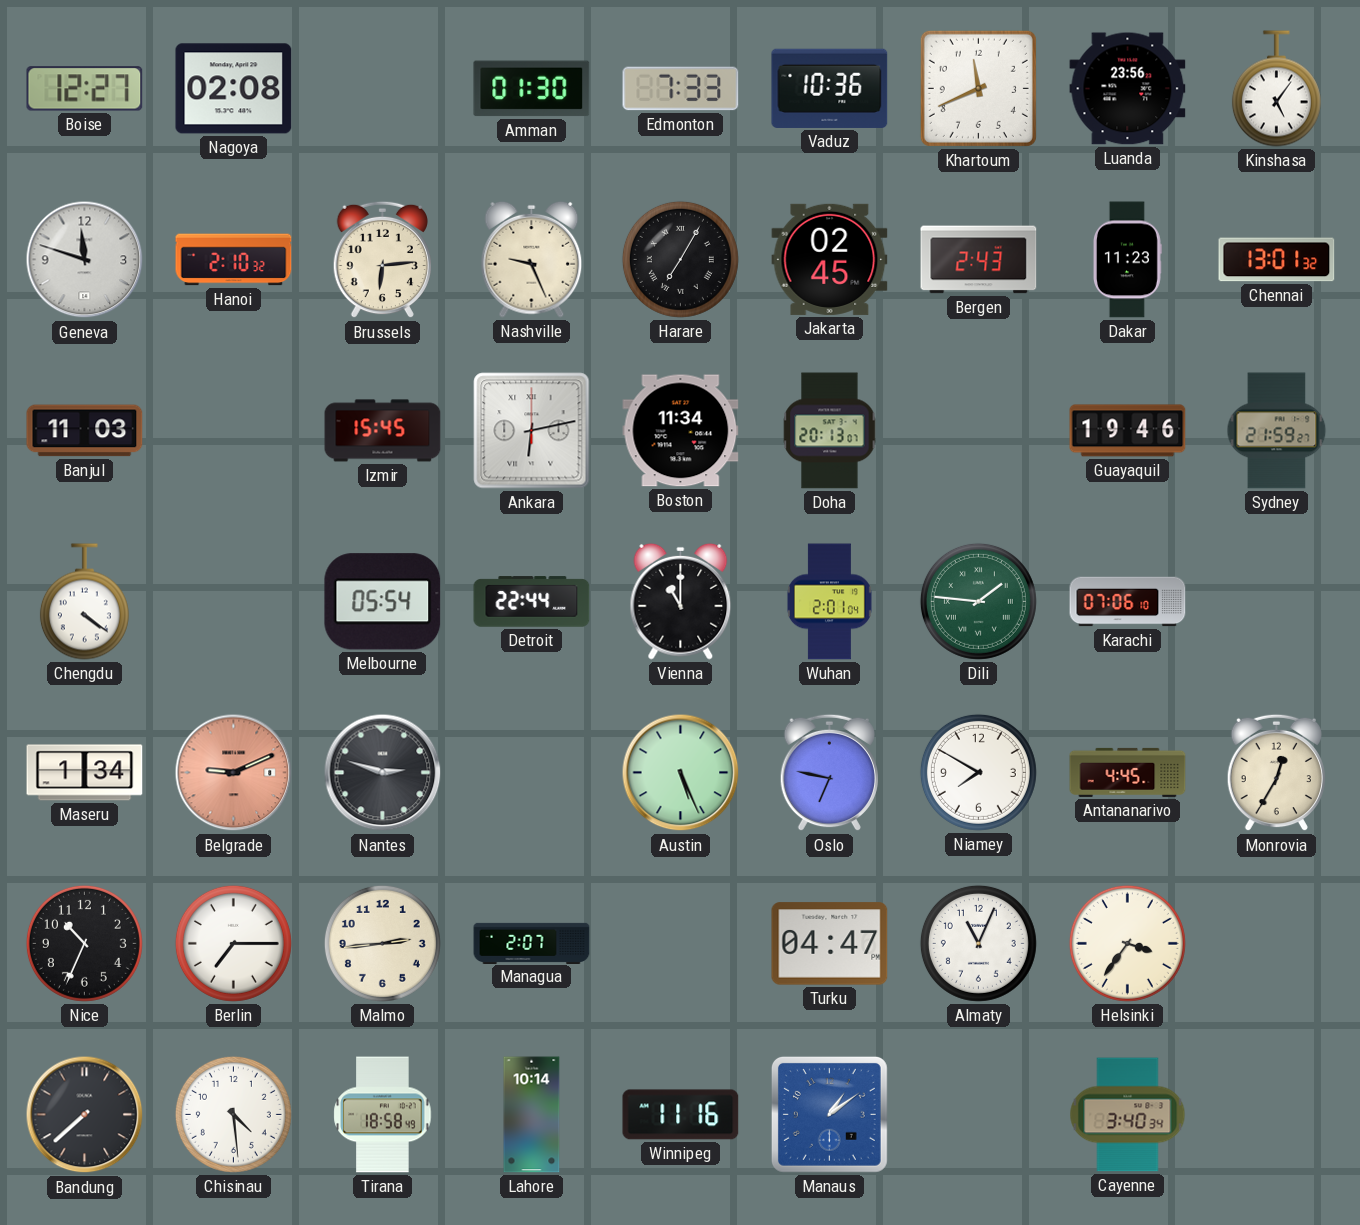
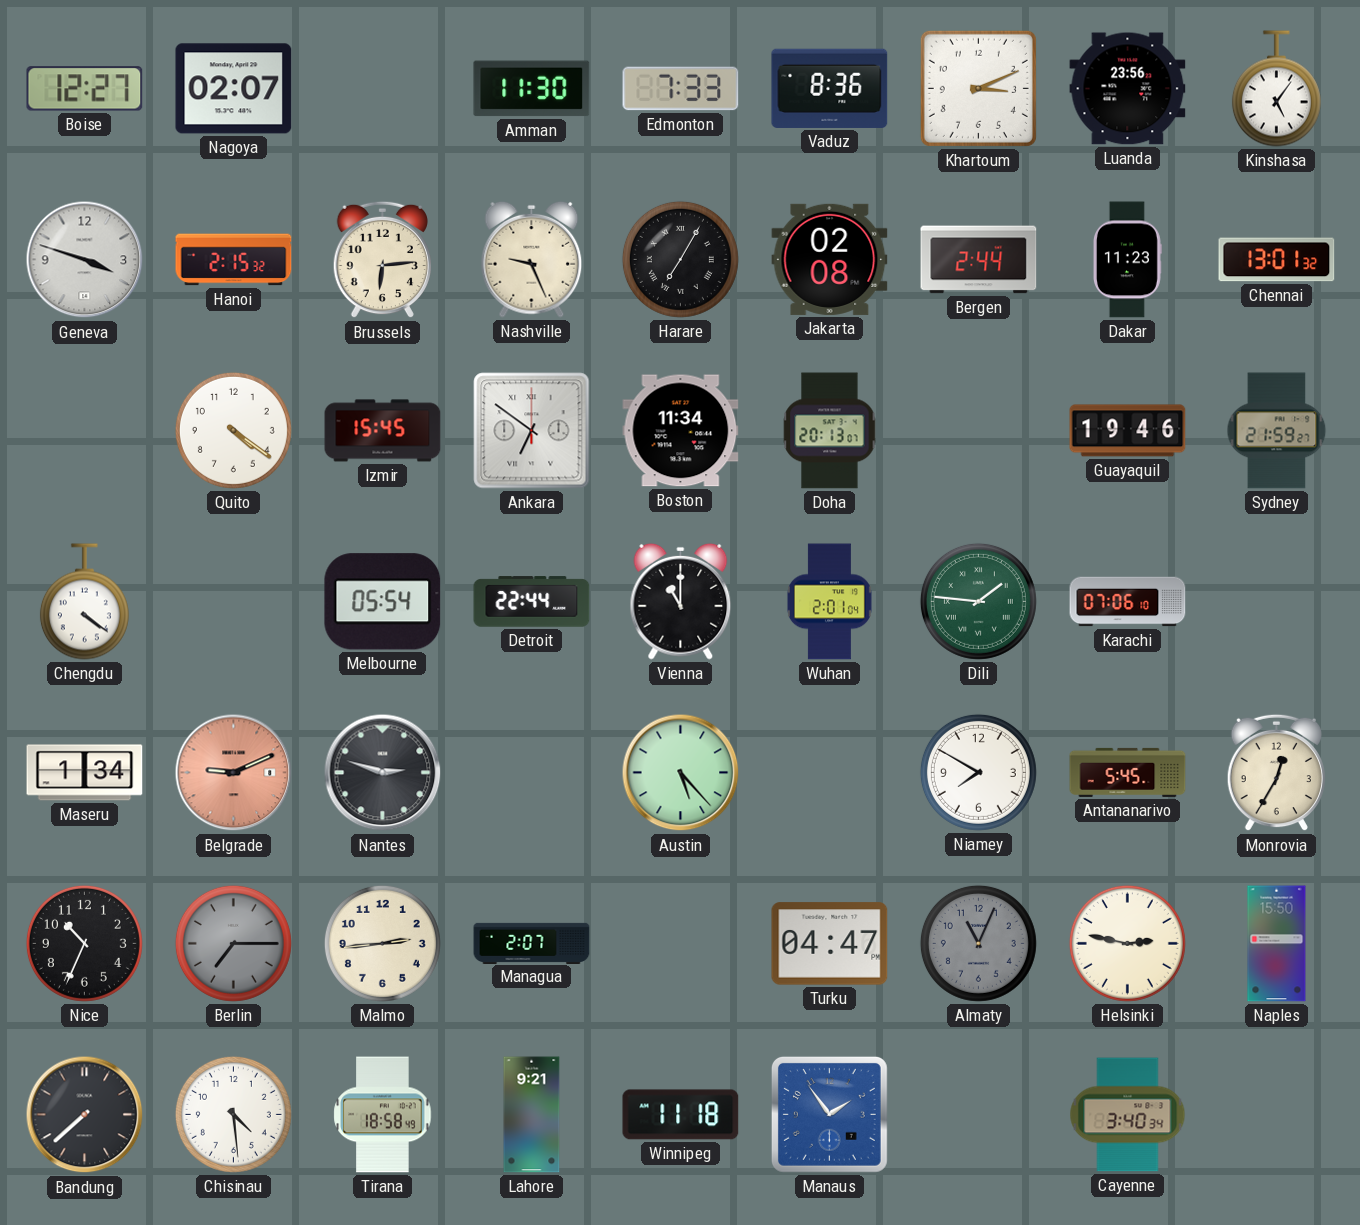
Nagoya: 02:08 -> 02:07 (234, 89)
Amman: 01:30 -> 11:30 (532, 89)
Vaduz: 10:36 -> 8:36 (830, 88)
Khartoum: 11:41 -> 3:11 (978, 88)
Geneva: 11:48 -> 3:48 (85, 260)
Hanoi: 2:10 -> 2:15 (234, 260)
Jakarta: 02:45 -> 02:08 (830, 259)
Bergen: 2:43 -> 2:44 (979, 260)
Banjul: 11:03 -> none (85, 431)
Quito: none -> 4:21 (233, 430)
Ankara: 6:13 -> 6:51 (532, 431)
Austin: 5:26 -> 5:23 (681, 773)
Oslo: 6:47 -> none (829, 773)
Antananarivo: 4:45 -> 5:45 (1128, 772)
Berlin dial: white -> grey (233, 943)
Almaty dial: white -> grey (978, 943)
Helsinki: 3:36 -> 2:47 (1127, 943)
Naples: none -> 15:50 (1277, 944)
Lahore: 10:14 -> 9:21 (532, 1115)
Winnipeg: 11:16 -> 11:18 (681, 1115)
Manaus: 1:09 -> 1:54 (829, 1114)
